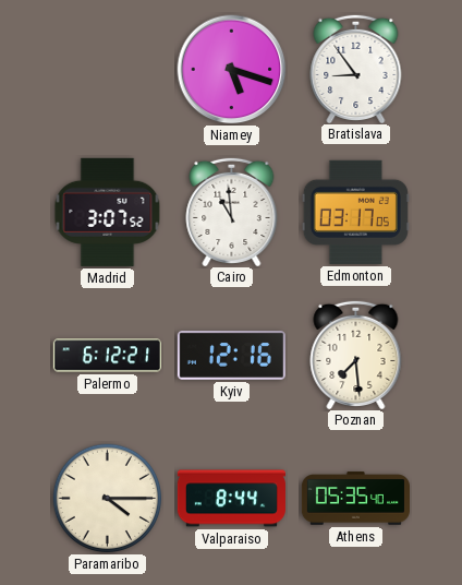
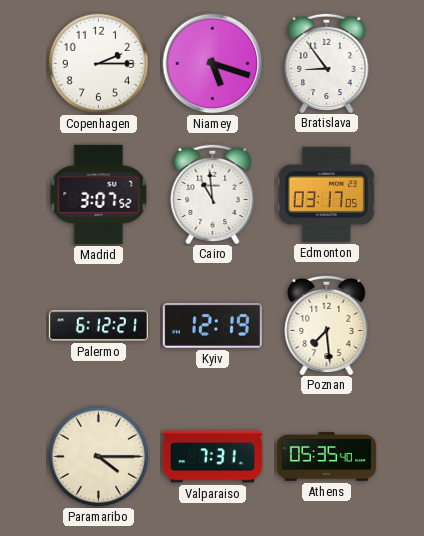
Copenhagen: none -> 2:15 (99, 64)
Kyiv: 12:16 -> 12:19 (212, 325)
Valparaiso: 8:44 -> 7:31 (212, 457)
